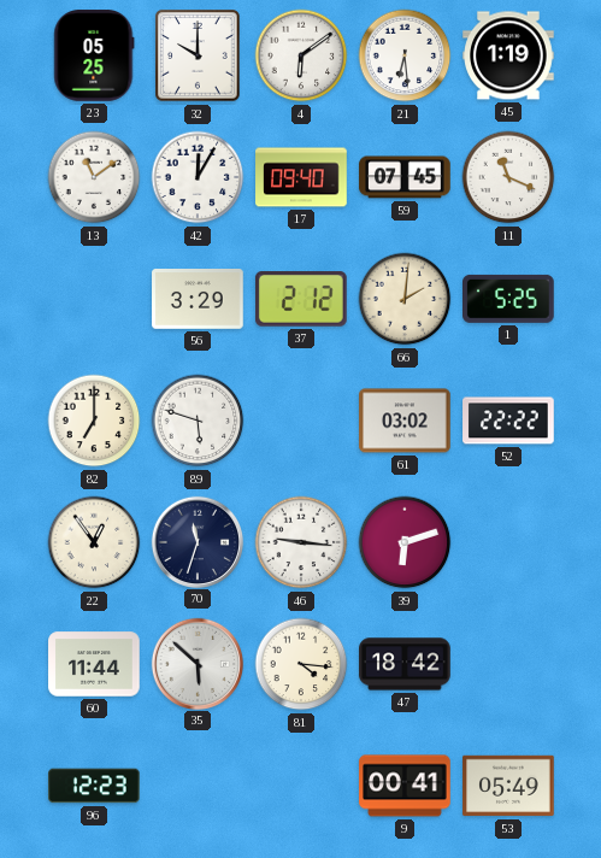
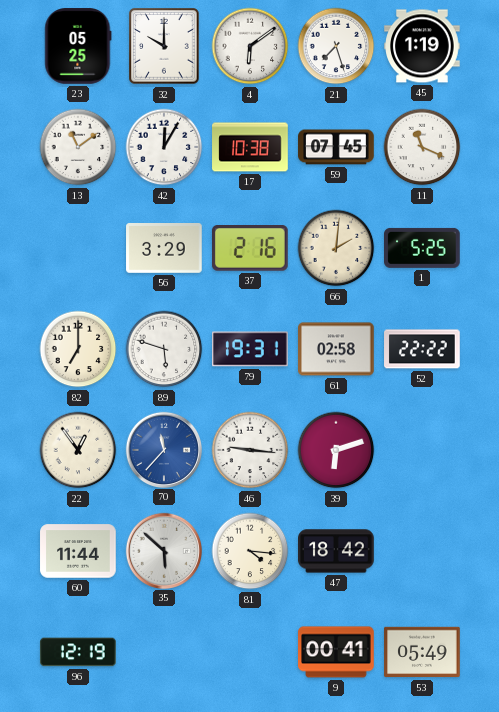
21: 6:29 -> 7:27 (336, 46)
17: 09:40 -> 10:38 (250, 147)
37: 2:12 -> 2:16 (251, 249)
79: none -> 19:31 (251, 349)
61: 03:02 -> 02:58 (336, 349)
70: 11:33 -> 11:37 (163, 449)
70 dial: navy -> blue (163, 449)
96: 12:23 -> 12:19 (78, 652)
